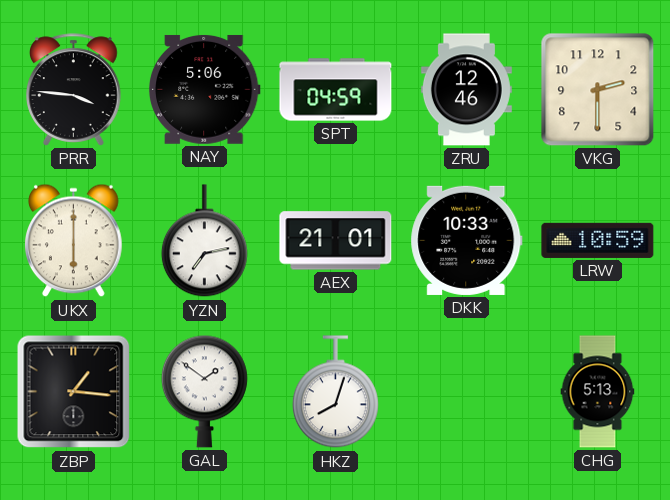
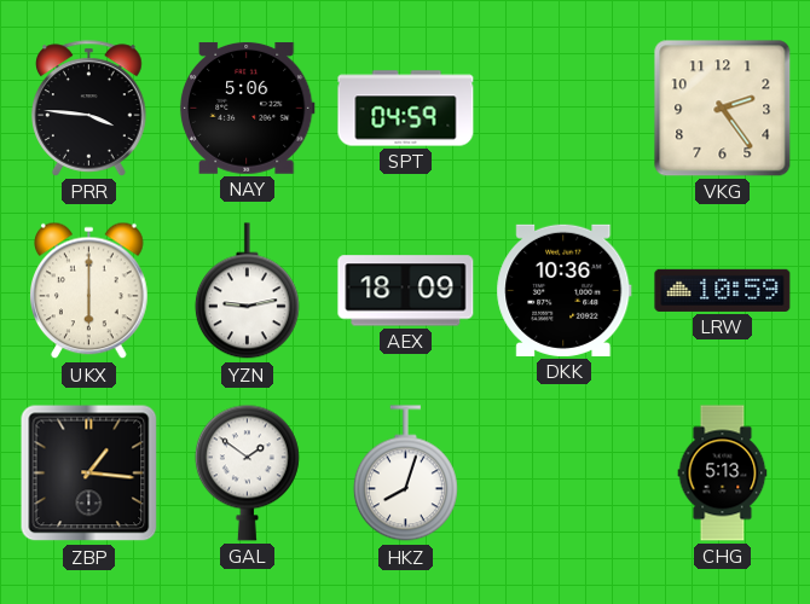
ZRU: 12:46 -> none (466, 90)
VKG: 2:30 -> 2:24 (723, 109)
YZN: 7:13 -> 9:13 (247, 291)
AEX: 21:01 -> 18:09 (406, 291)
DKK: 10:33 -> 10:36 (565, 290)
